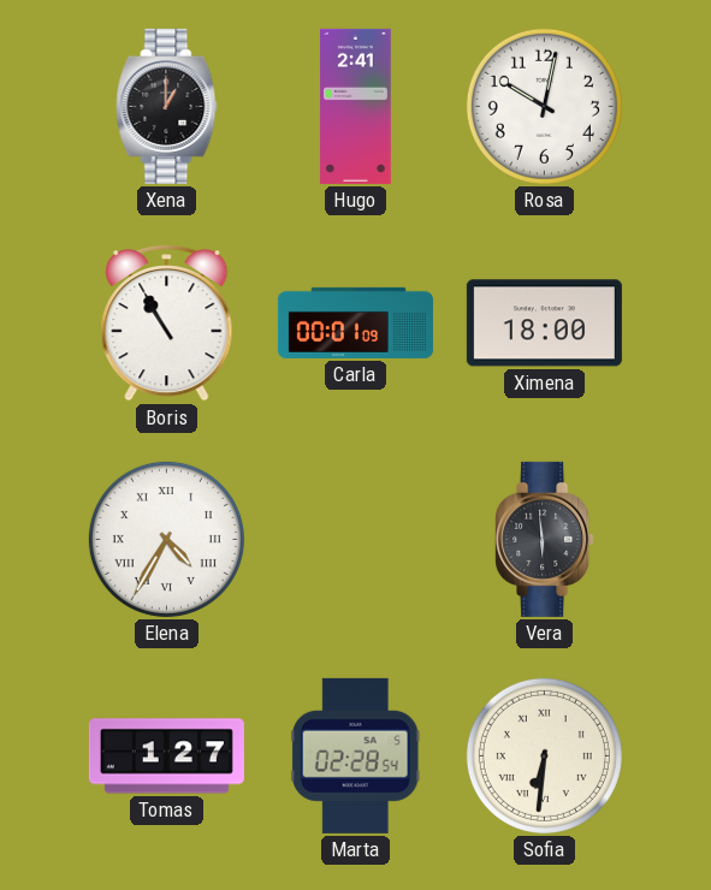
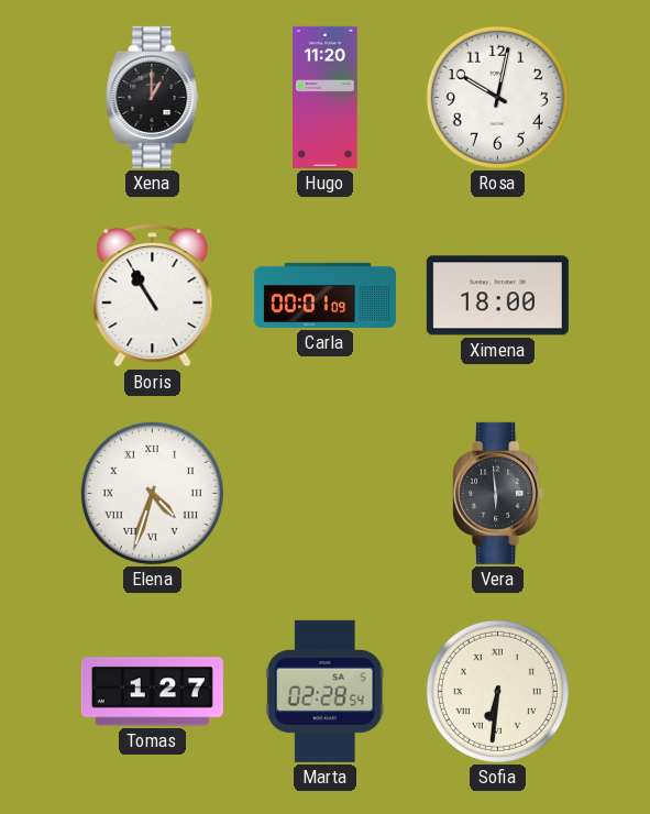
Hugo: 2:41 -> 11:20 (326, 97)
Elena: 4:35 -> 4:33 (152, 493)
